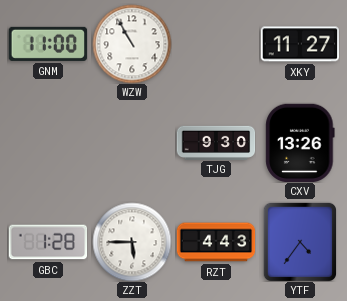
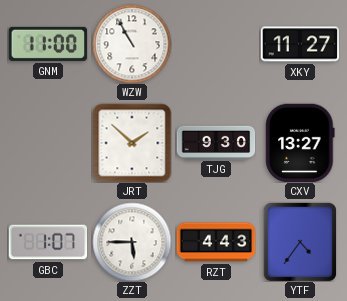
JRT: none -> 1:52 (132, 143)
CXV: 13:26 -> 13:27 (300, 143)
GBC: 1:28 -> 1:07 (48, 242)
